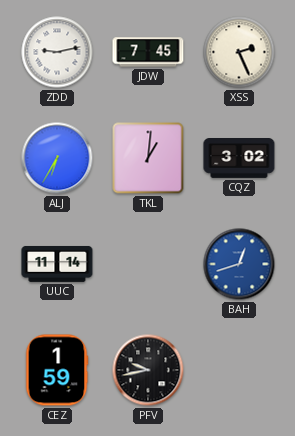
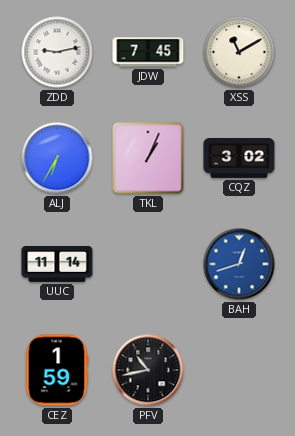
XSS: 2:26 -> 11:10 (239, 52)
TKL: 1:01 -> 1:04 (148, 158)
PFV: 9:43 -> 10:43 (148, 370)
